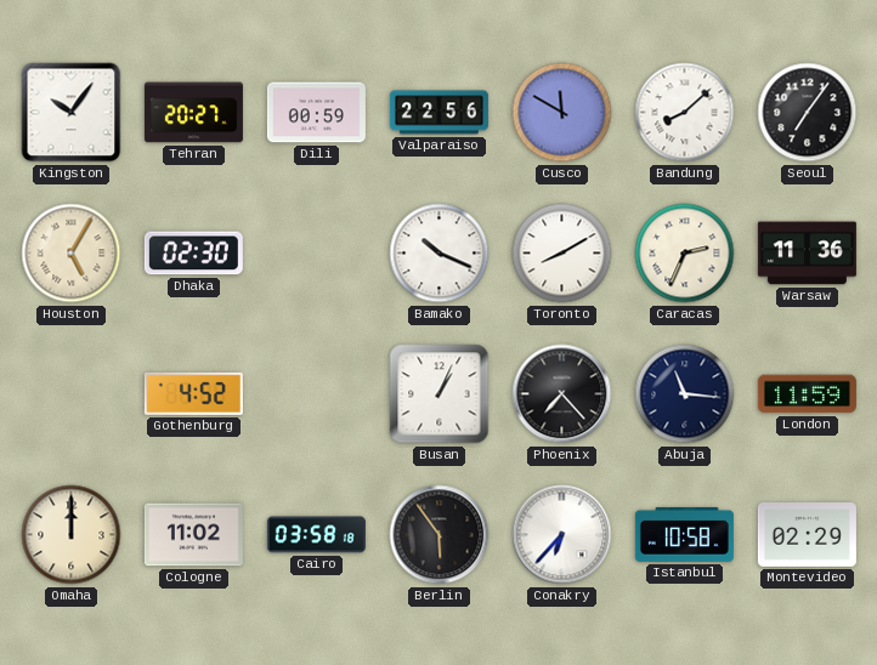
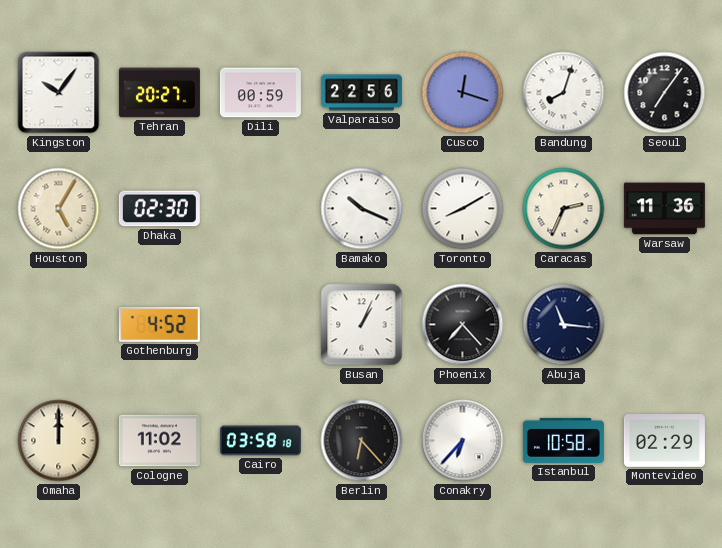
Cusco: 11:50 -> 12:18 (463, 93)
Bandung: 8:08 -> 8:03 (564, 93)
London: 11:59 -> none (807, 394)
Berlin: 5:54 -> 6:23 (362, 441)
